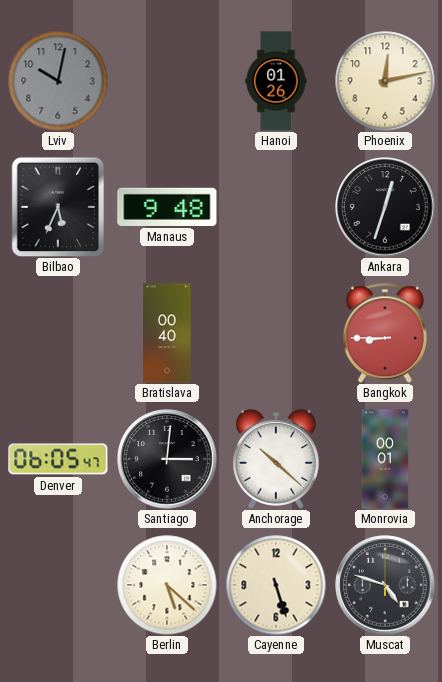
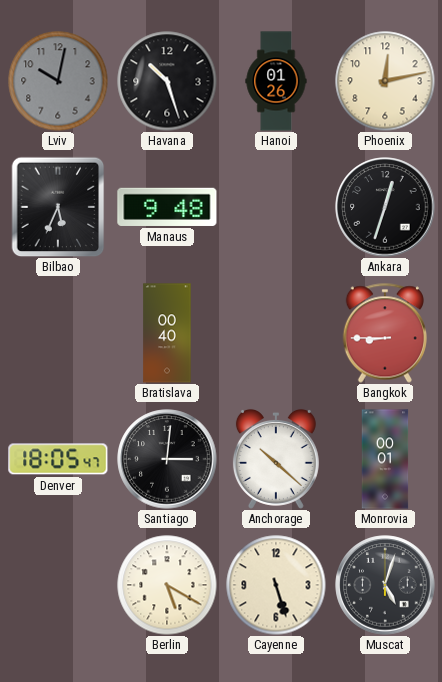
Havana: none -> 10:27 (167, 81)
Denver: 06:05 -> 18:05 (58, 459)
Berlin: 5:22 -> 5:20 (167, 585)
Muscat: 4:48 -> 5:03 (385, 585)
